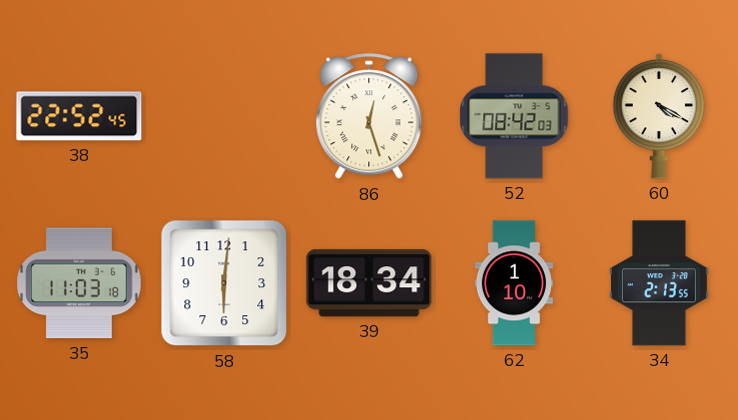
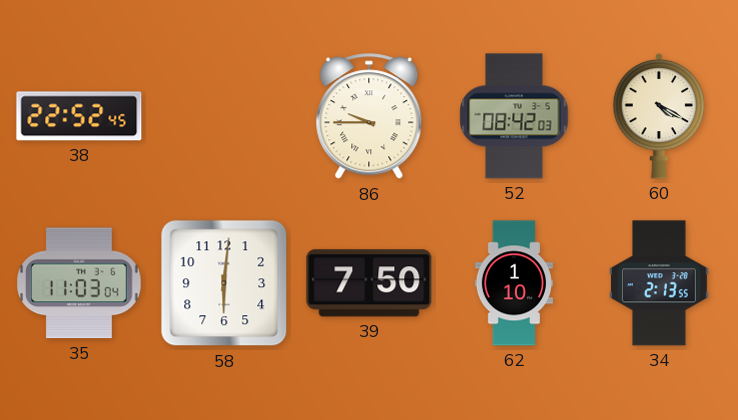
86: 12:27 -> 9:45 (369, 117)
35: 11:03:18 -> 11:03:04 (79, 283)
39: 18:34 -> 7:50 (369, 283)
